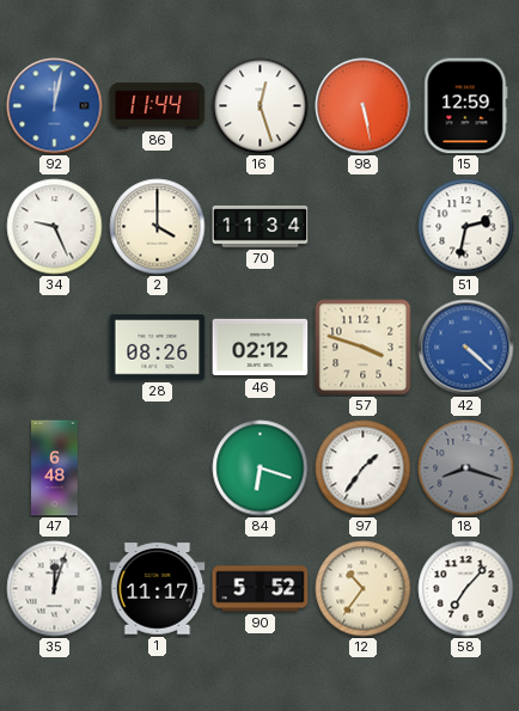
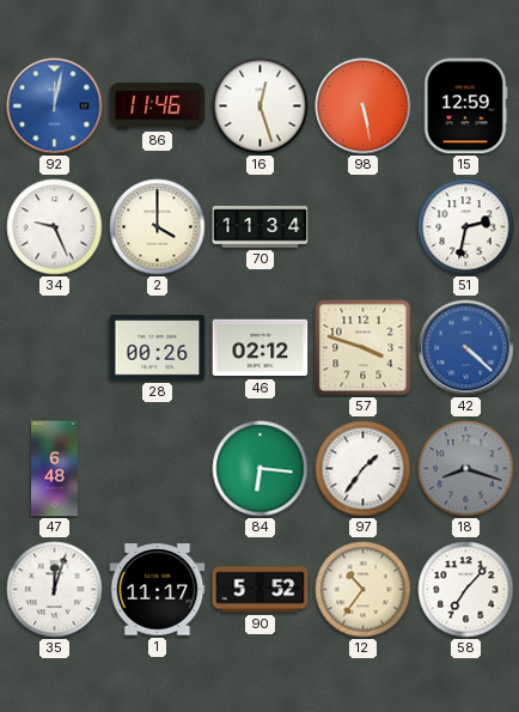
86: 11:44 -> 11:46 (158, 107)
28: 08:26 -> 00:26 (158, 348)
84: 6:18 -> 6:16 (261, 469)
